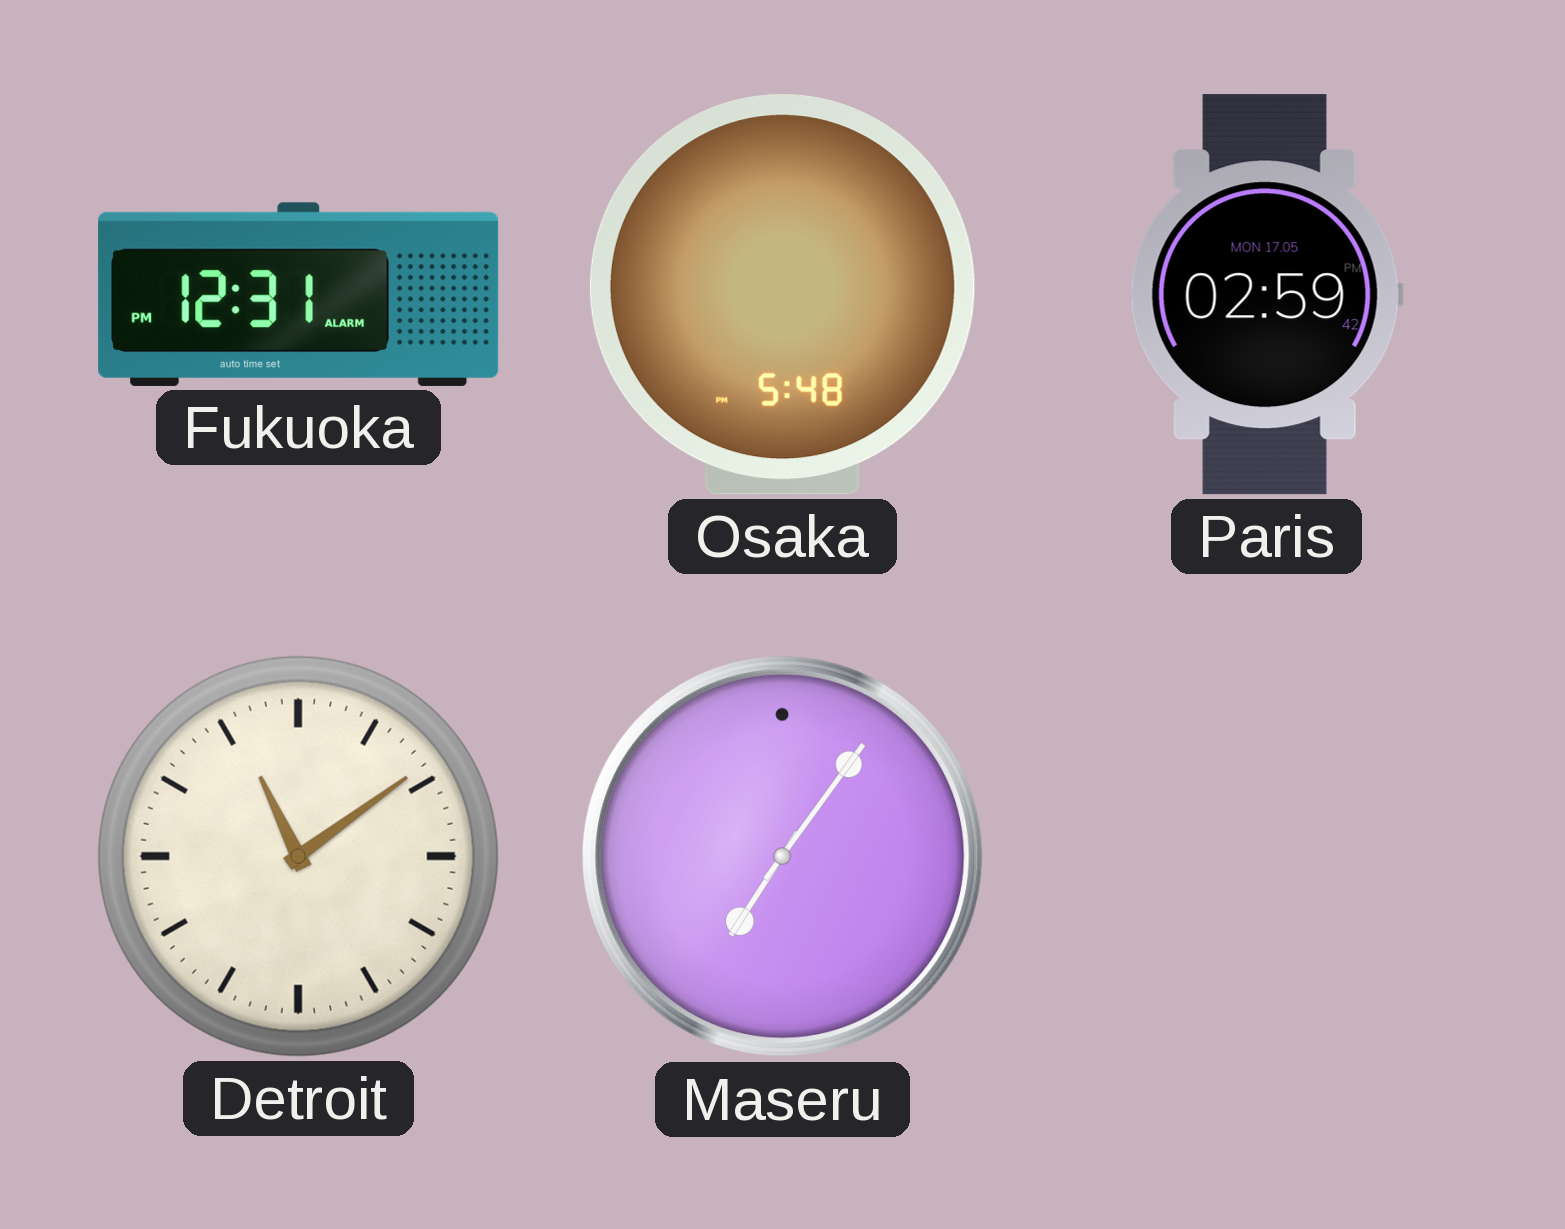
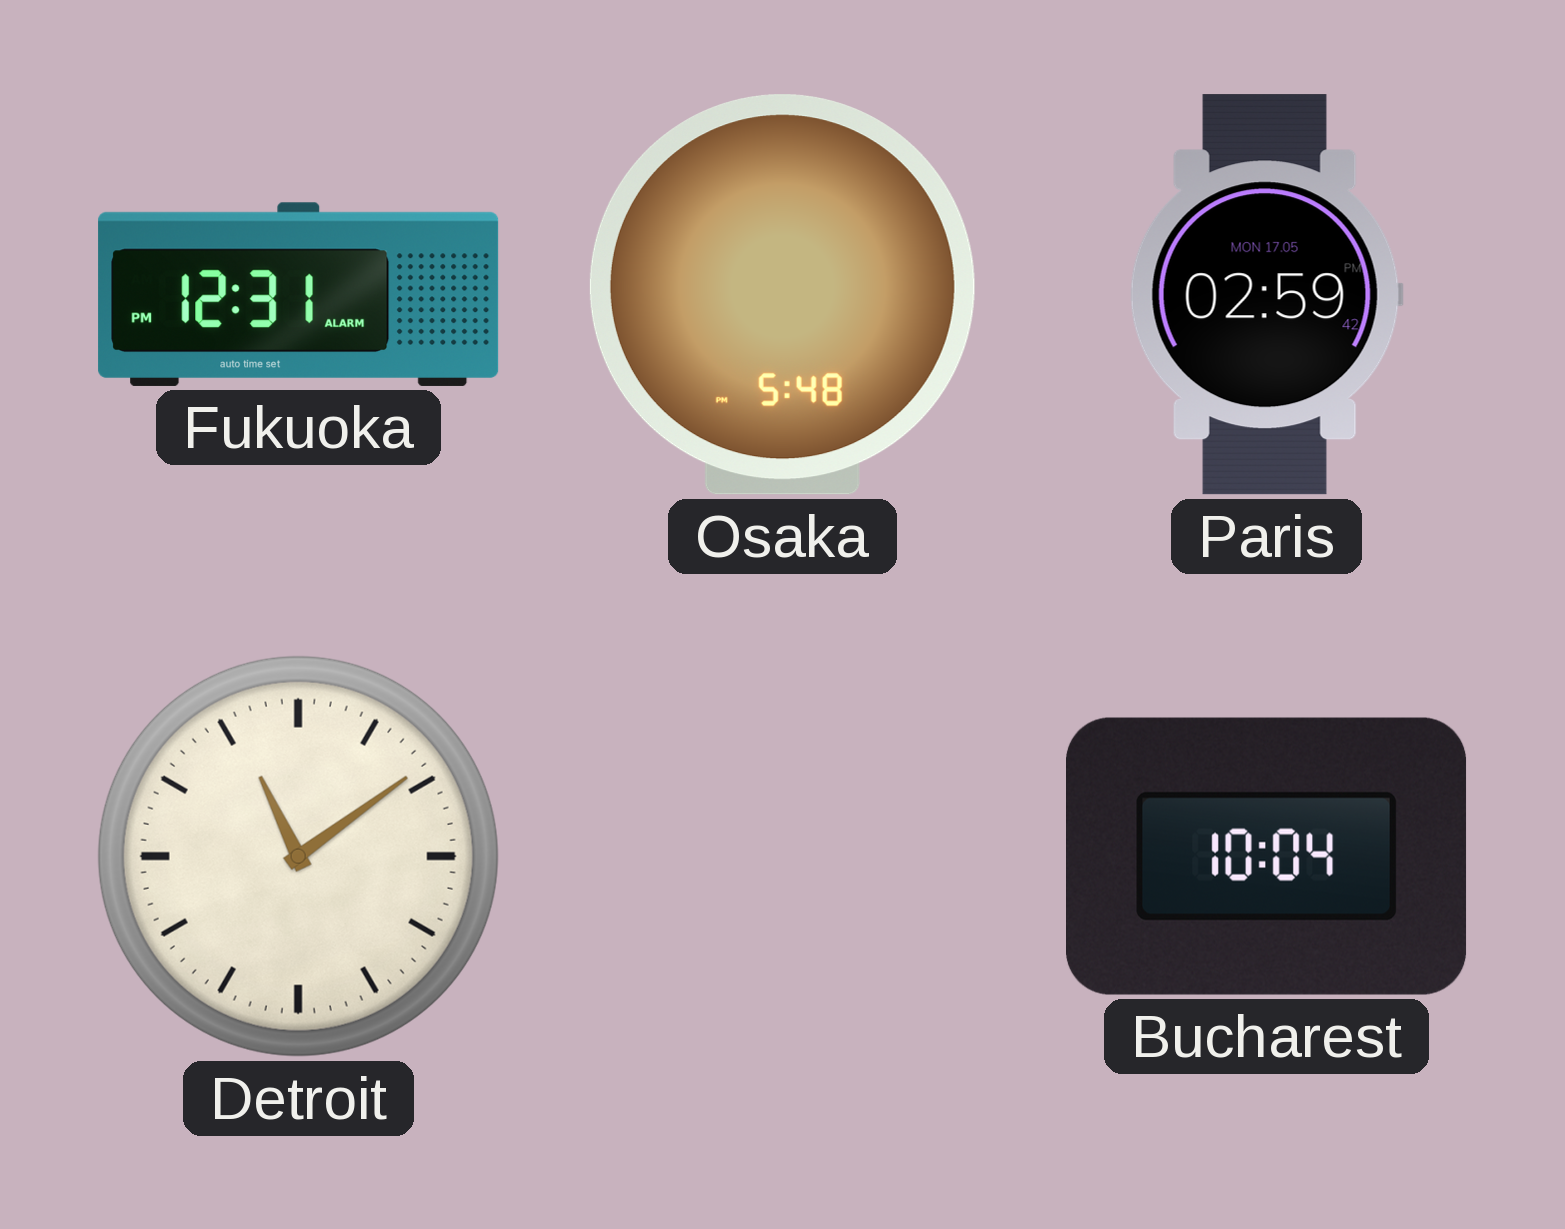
Maseru: 7:06 -> none (783, 857)
Bucharest: none -> 10:04 (1267, 856)
